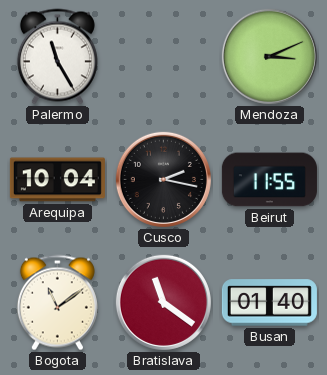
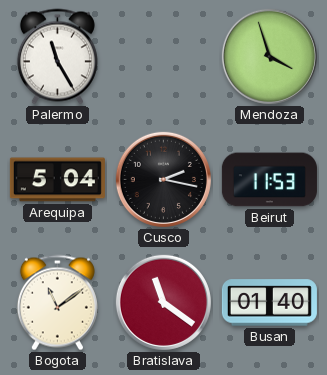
Mendoza: 3:11 -> 3:57 (269, 56)
Arequipa: 10:04 -> 5:04 (57, 180)
Beirut: 11:55 -> 11:53 (269, 180)
